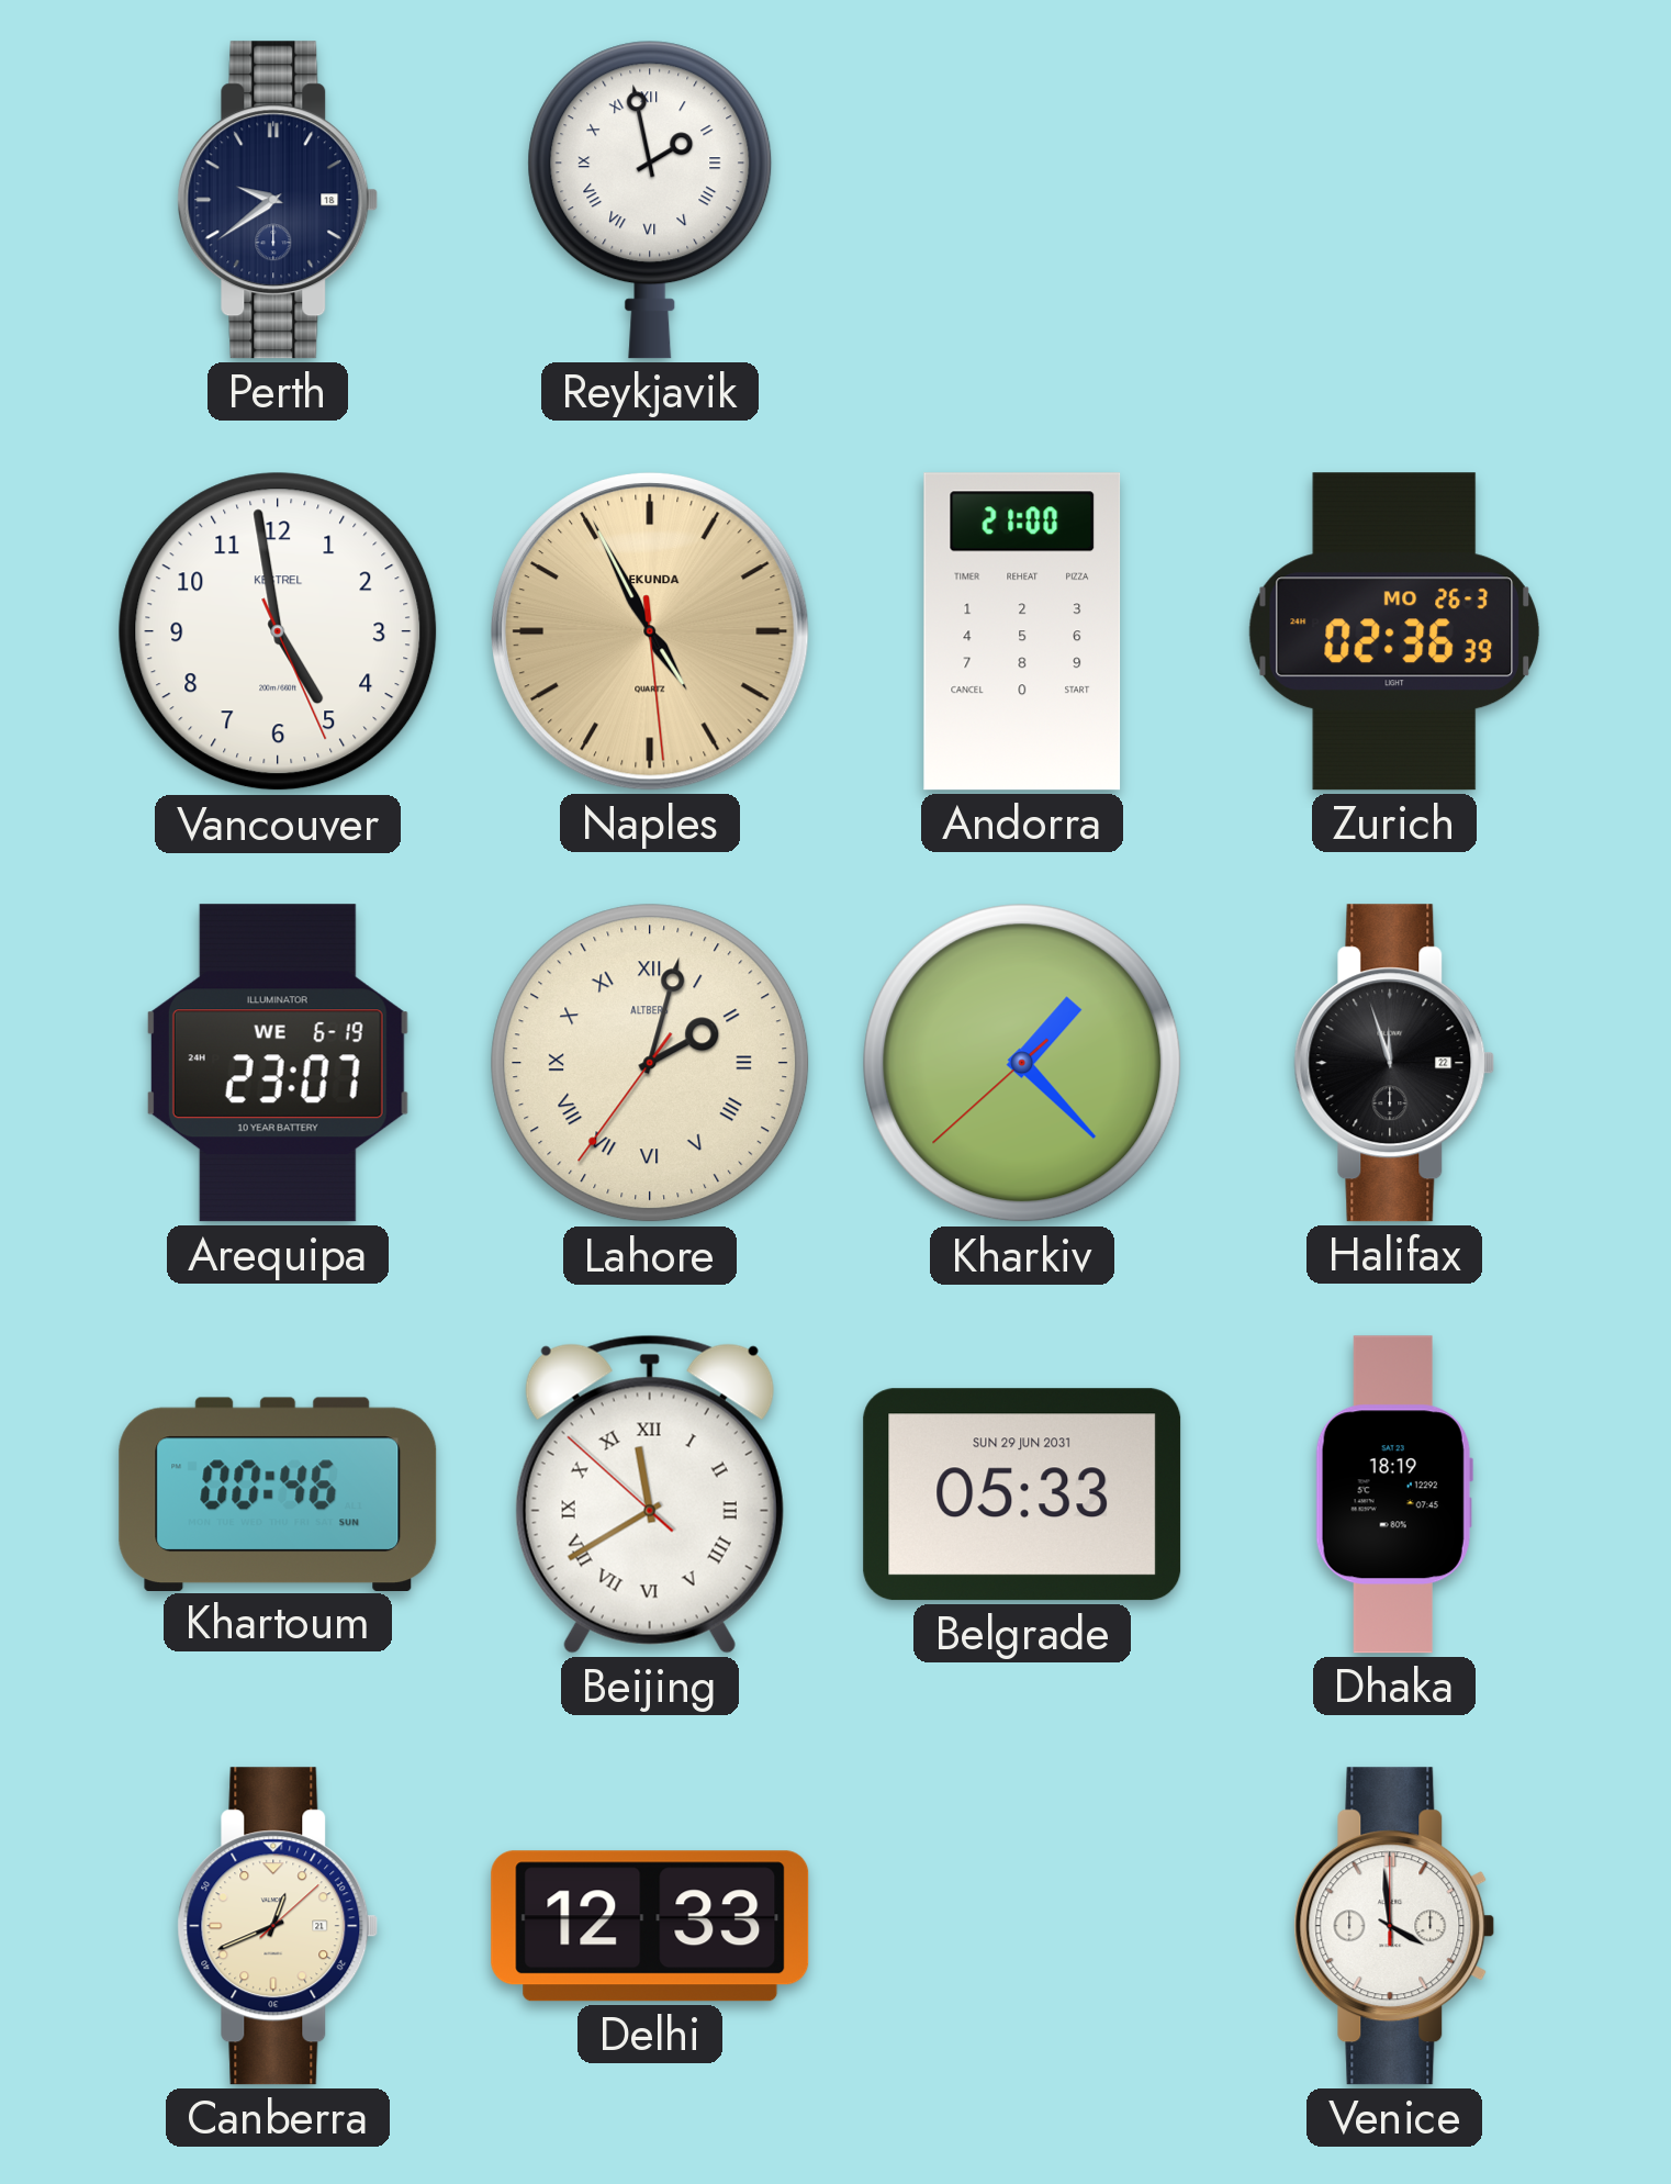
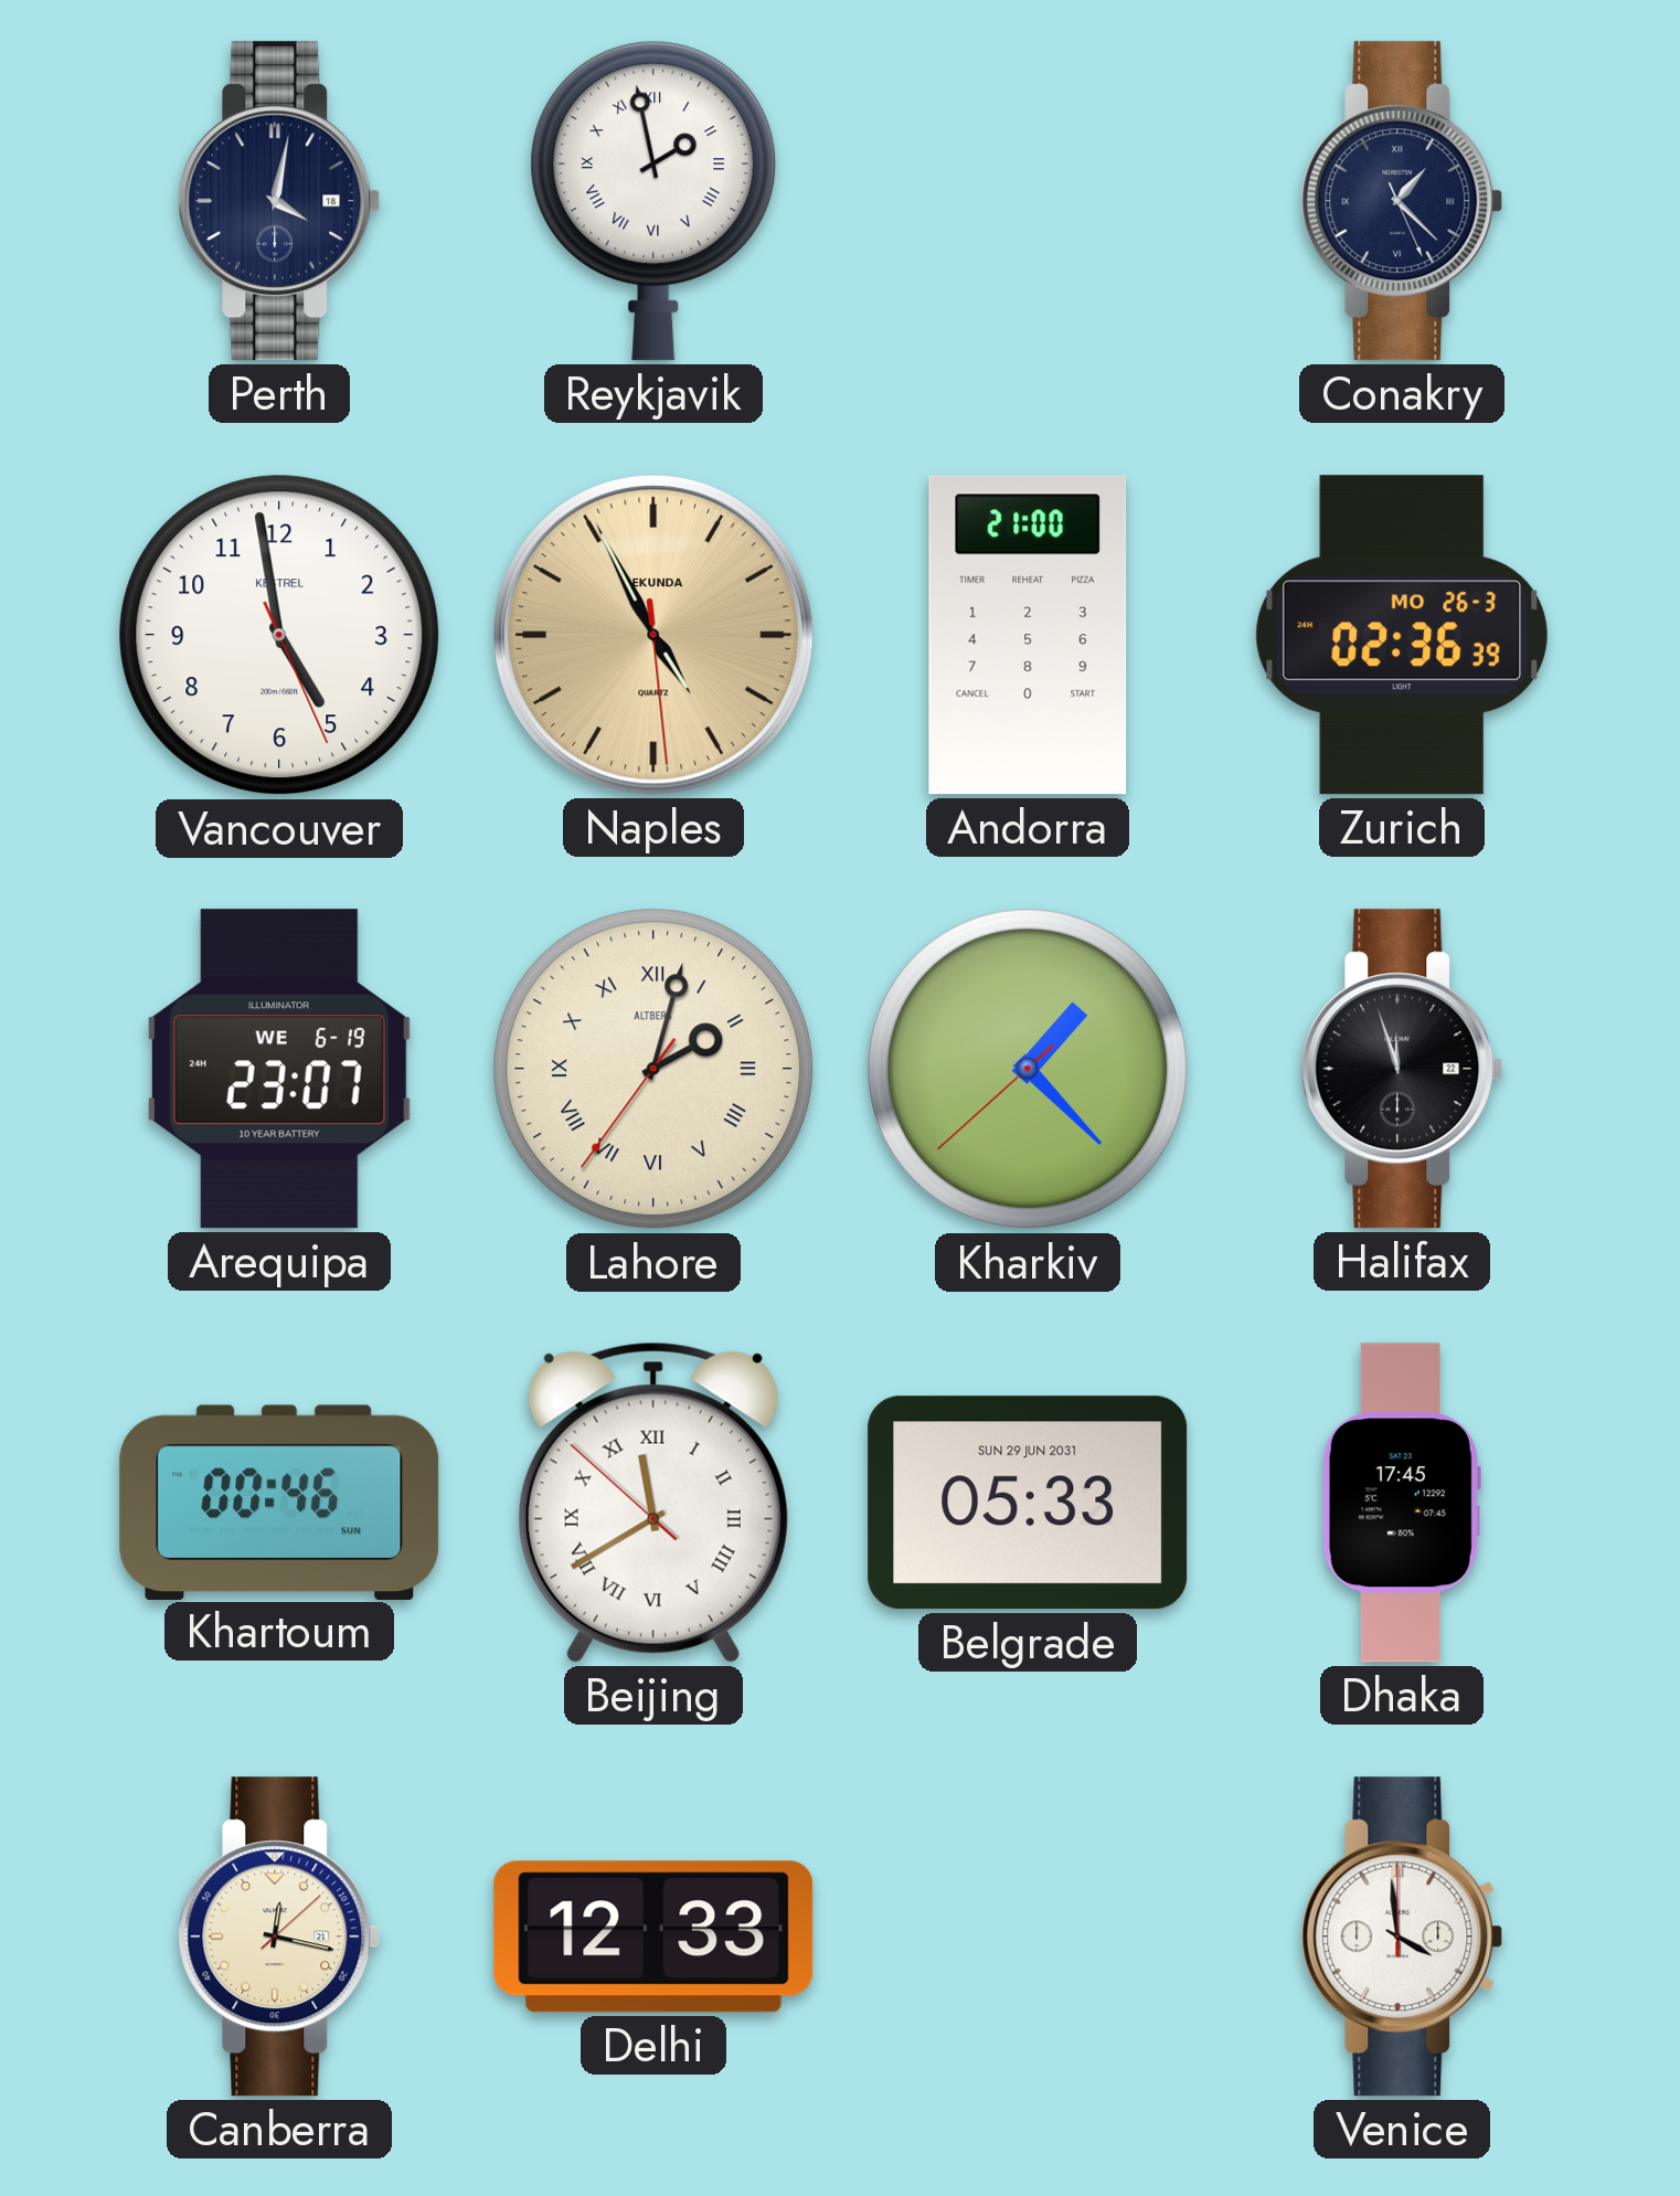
Perth: 9:39 -> 4:02 (279, 201)
Conakry: none -> 1:22 (1402, 201)
Dhaka: 18:19 -> 17:45 (1402, 1503)
Canberra: 12:41 -> 12:17 (279, 1937)
